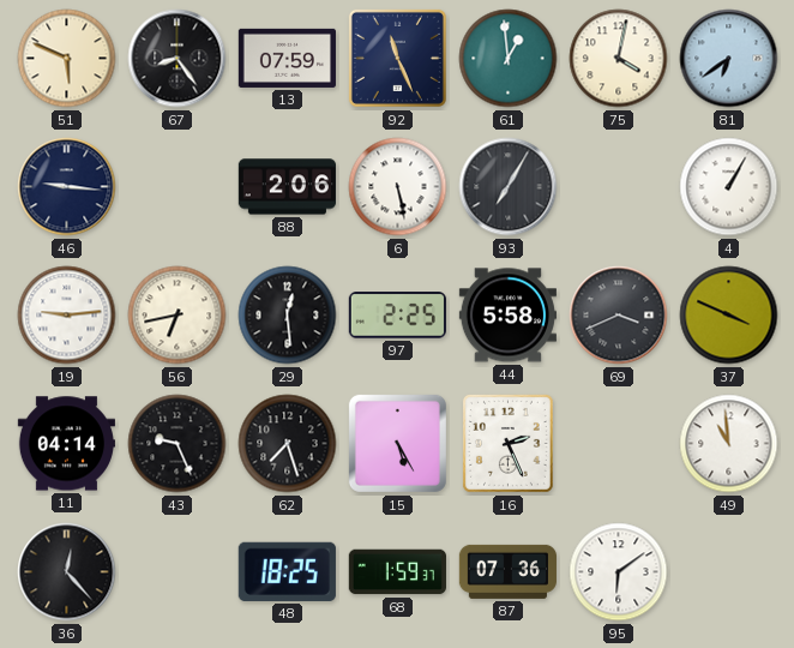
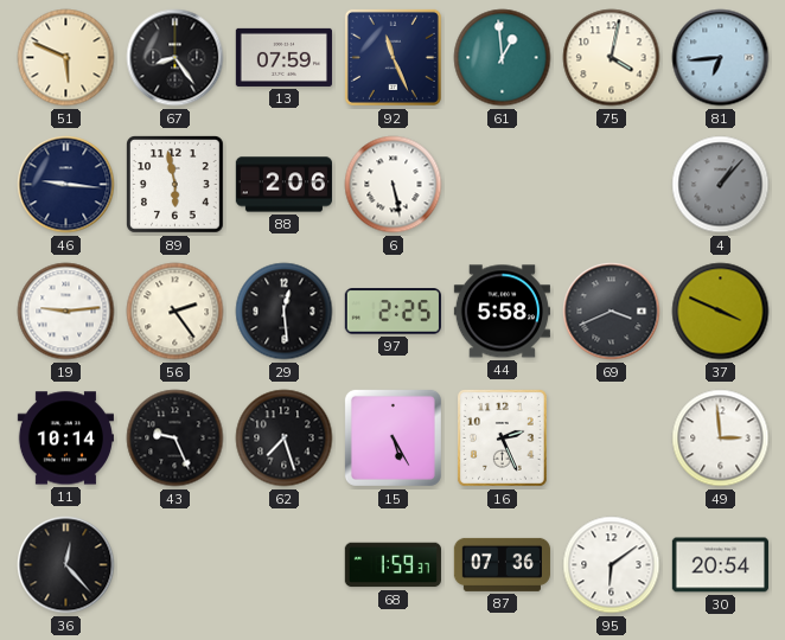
81: 6:39 -> 6:44 (721, 58)
89: none -> 5:58 (175, 185)
93: 7:05 -> none (509, 187)
4: 1:05 -> 1:07 (721, 185)
4 dial: white -> grey (721, 185)
56: 6:43 -> 2:24 (175, 312)
11: 04:14 -> 10:14 (65, 439)
49: 10:59 -> 2:59 (721, 439)
48: 18:25 -> none (287, 571)
30: none -> 20:54 (720, 565)
